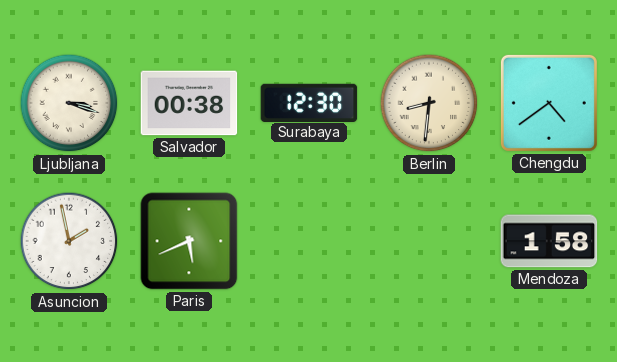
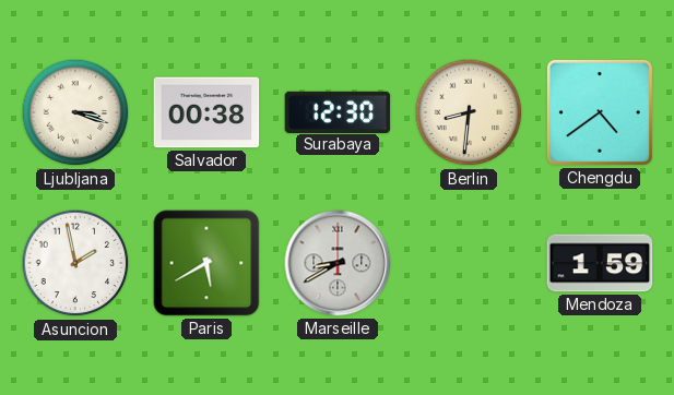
Paris: 5:41 -> 5:40 (206, 263)
Marseille: none -> 8:40 (338, 263)
Mendoza: 1:58 -> 1:59 (600, 263)
